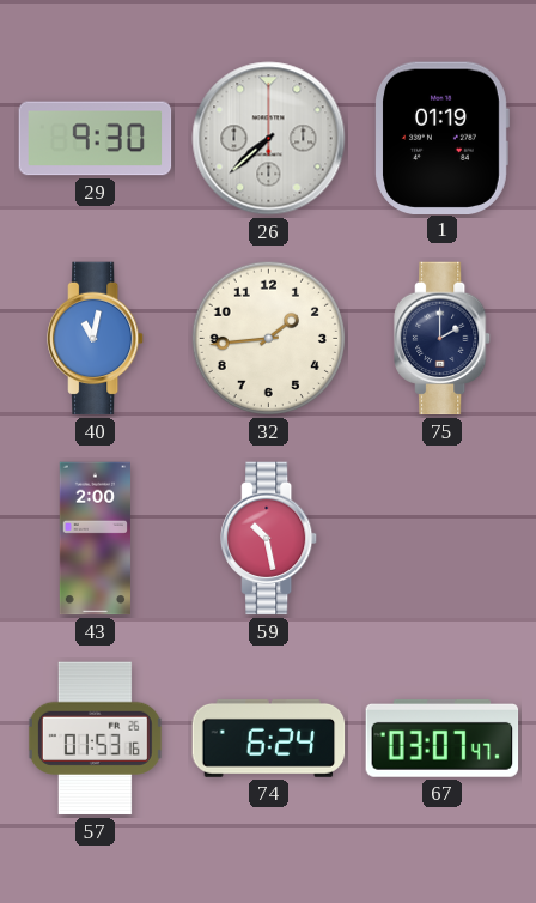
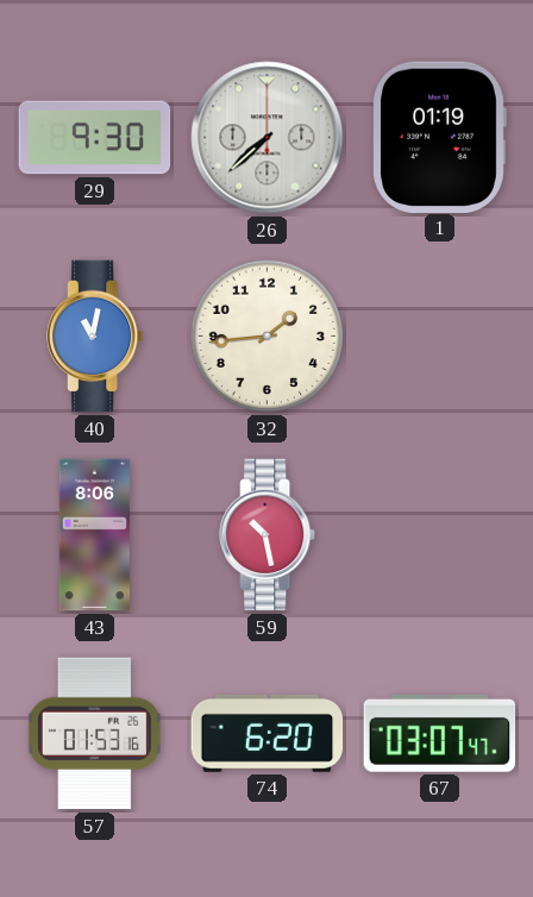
75: 2:00 -> none (443, 339)
43: 2:00 -> 8:06 (94, 535)
74: 6:24 -> 6:20 (268, 733)
